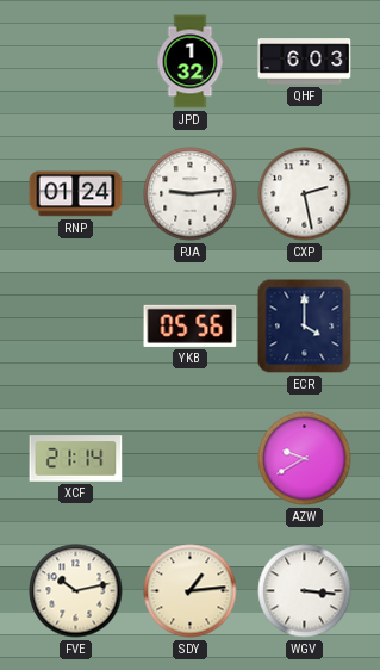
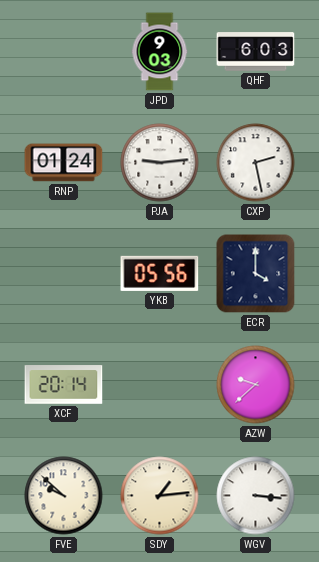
JPD: 1:32 -> 9:03 (160, 52)
XCF: 21:14 -> 20:14 (64, 385)
AZW: 9:40 -> 9:38 (256, 385)
FVE: 10:13 -> 9:52 (64, 496)
